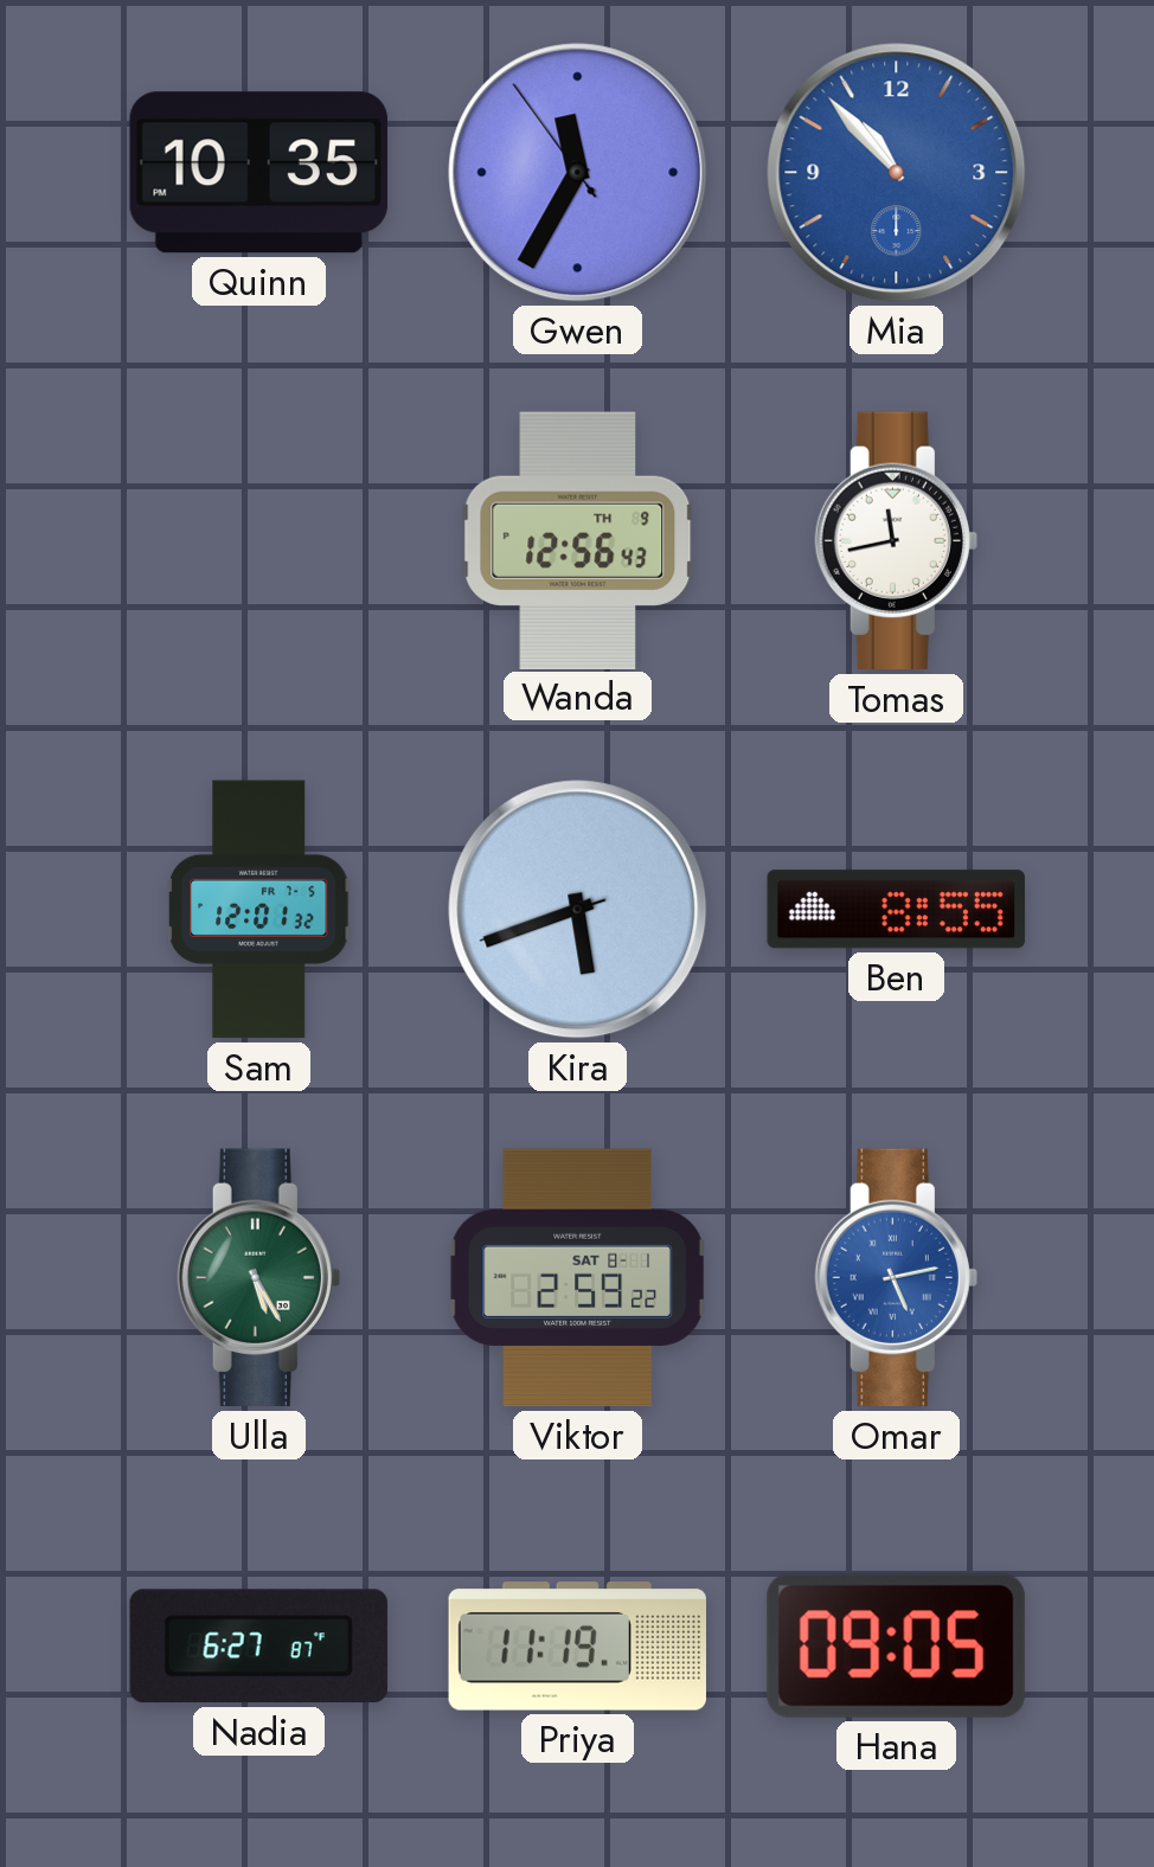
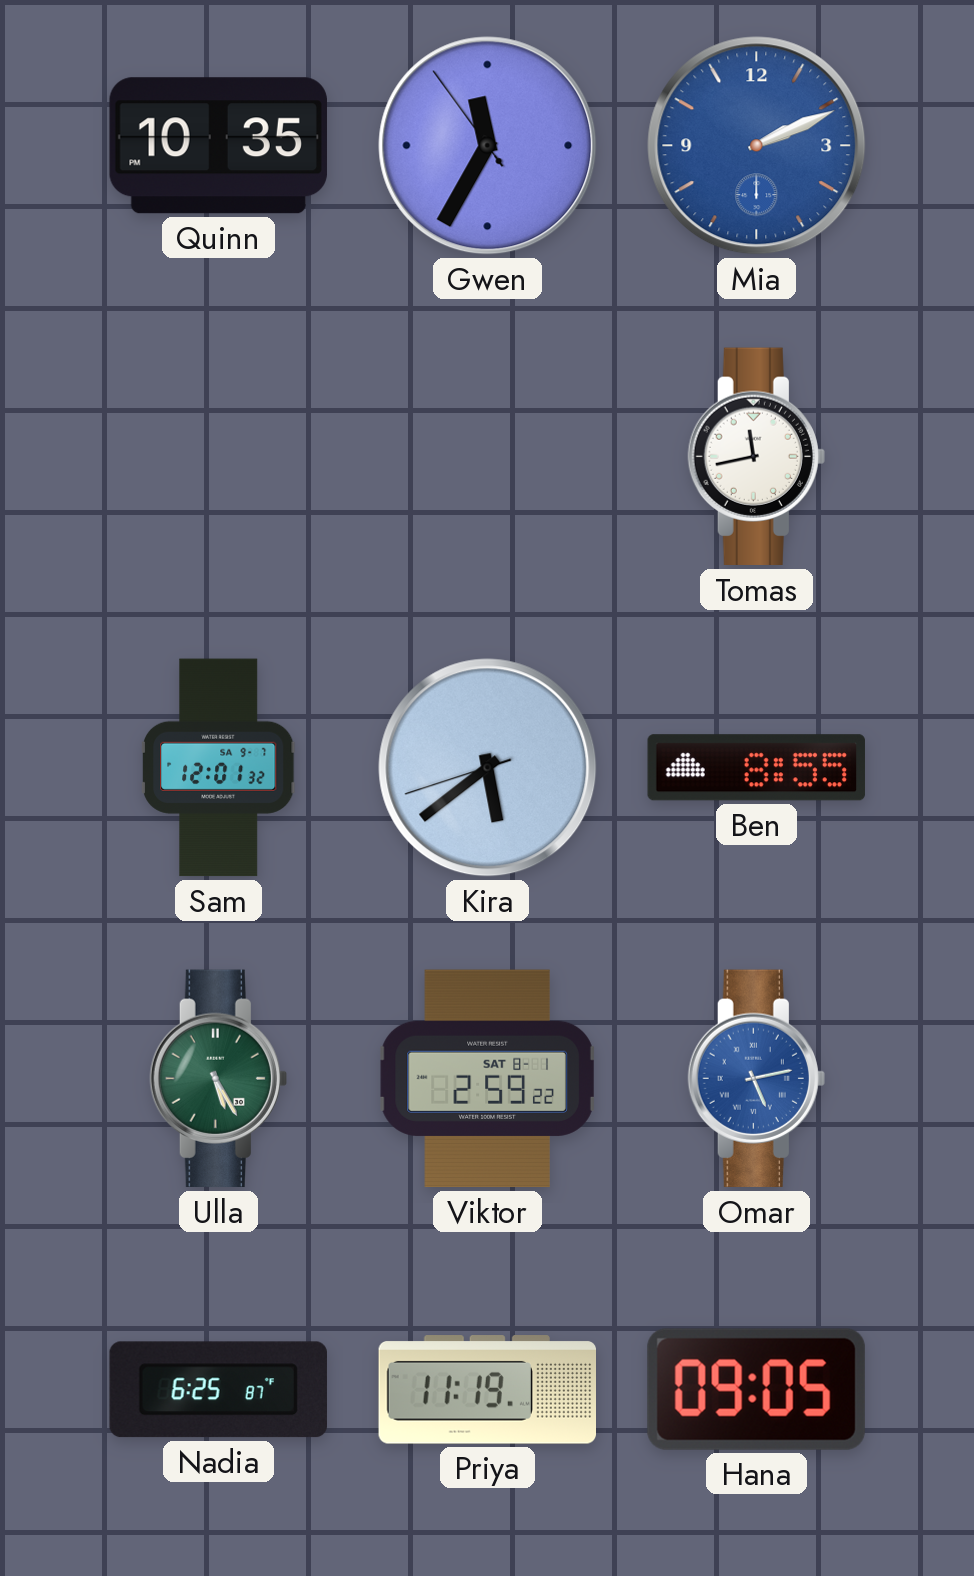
Mia: 10:53 -> 2:11 (757, 146)
Wanda: 12:56 -> none (578, 540)
Sam date: FR 7-5 -> SA 9-7 (219, 768)
Kira: 5:41 -> 5:38 (488, 768)
Nadia: 6:27 -> 6:25 (218, 1390)
